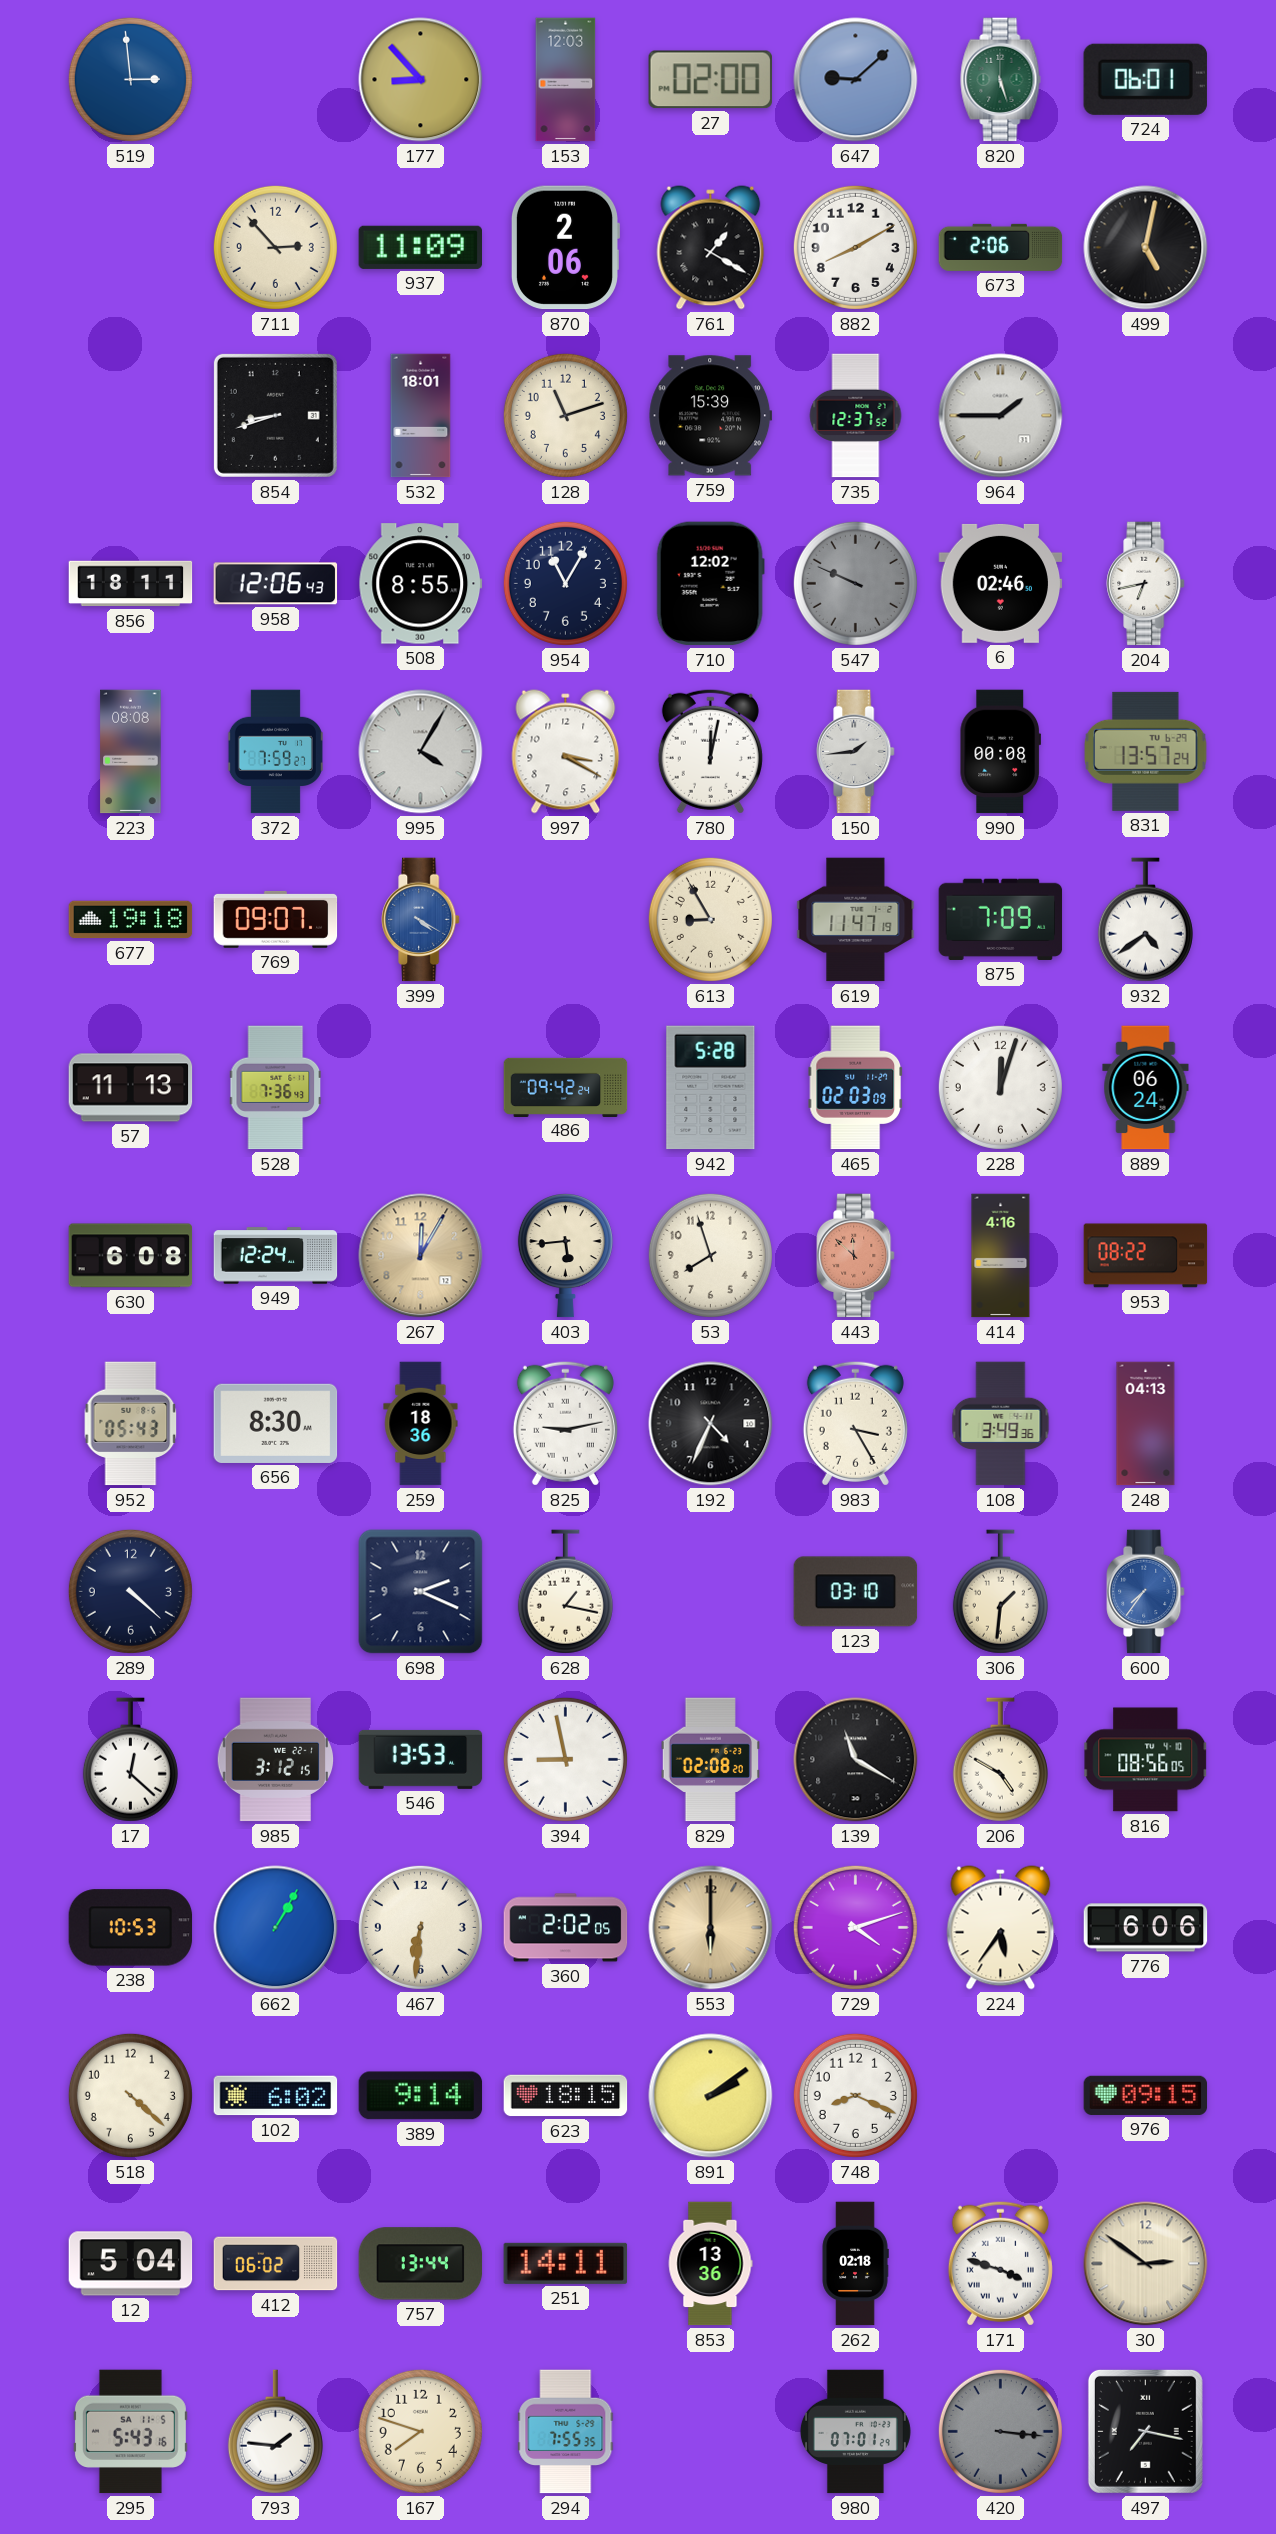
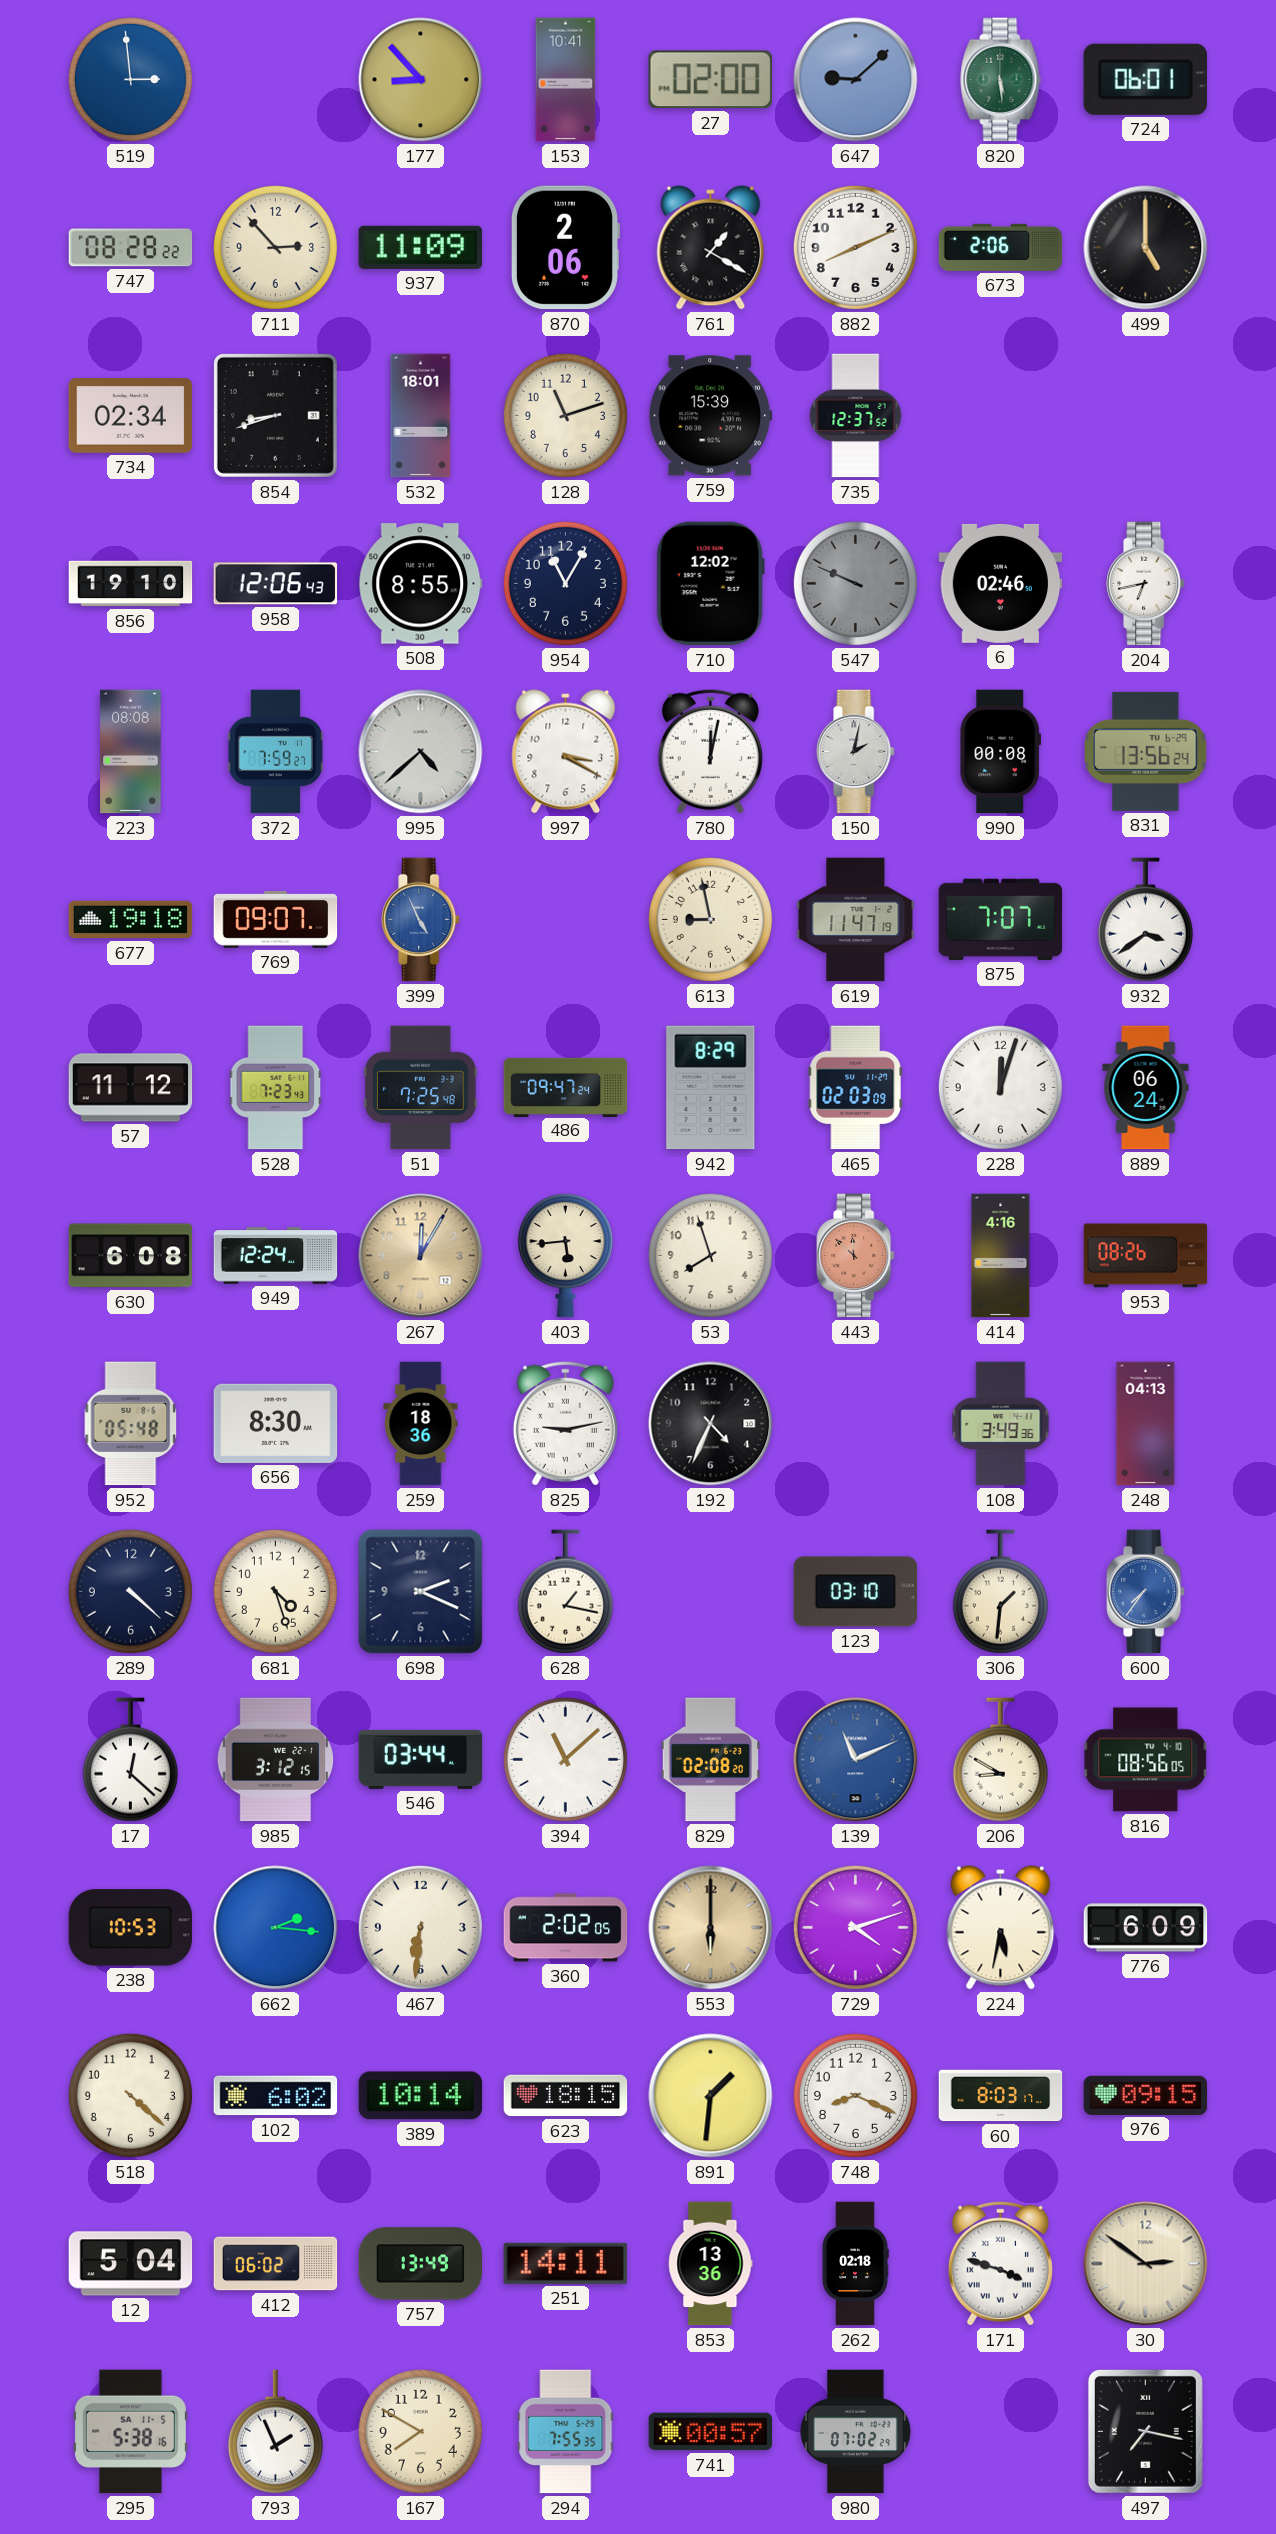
153: 12:03 -> 10:41 (566, 80)
820: 5:27 -> 5:29 (1001, 80)
747: none -> 08:28 (131, 248)
882: 8:10 -> 8:11 (855, 247)
499: 5:02 -> 5:00 (1146, 248)
734: none -> 02:34 (131, 416)
964: 1:45 -> none (1001, 416)
856: 18:11 -> 19:10 (131, 584)
995: 4:05 -> 4:38 (421, 752)
150: 1:44 -> 2:02 (856, 752)
831: 13:57 -> 13:56 (1146, 751)
399: 4:20 -> 4:56 (421, 920)
613: 8:55 -> 8:58 (710, 919)
875: 7:09 -> 7:07 (1001, 919)
932: 4:39 -> 3:39 (1145, 920)
57: 11:13 -> 11:12 (131, 1088)
528: 7:36 -> 7:23 (276, 1088)
51: none -> 7:25 (421, 1088)
486: 09:42 -> 09:47 (566, 1087)
942: 5:28 -> 8:29 (711, 1088)
953: 08:22 -> 08:26 (1146, 1256)
952: 05:43 -> 05:48 (131, 1424)
983: 3:25 -> none (855, 1423)
681: none -> 4:27 (275, 1591)
546: 13:53 -> 03:44 (421, 1759)
394: 8:58 -> 11:08 (565, 1759)
139: 11:20 -> 11:11 (856, 1760)
139 dial: black -> blue (856, 1760)
206: 4:50 -> 8:50 (1000, 1760)
662: 1:05 -> 2:16 (276, 1928)
224: 5:36 -> 5:32 (1001, 1928)
776: 6:06 -> 6:09 (1146, 1928)
389: 9:14 -> 10:14 (421, 2096)
891: 2:09 -> 1:31 (711, 2096)
60: none -> 8:03 (1001, 2096)
757: 13:44 -> 13:49 (421, 2264)
295: 5:43 -> 5:38 (130, 2432)
793: 1:46 -> 1:56 (275, 2432)
167: 7:48 -> 7:50 (420, 2431)
741: none -> 00:57 (711, 2432)
980: 07:01 -> 07:02 (855, 2432)
420: 3:16 -> none (1000, 2431)
